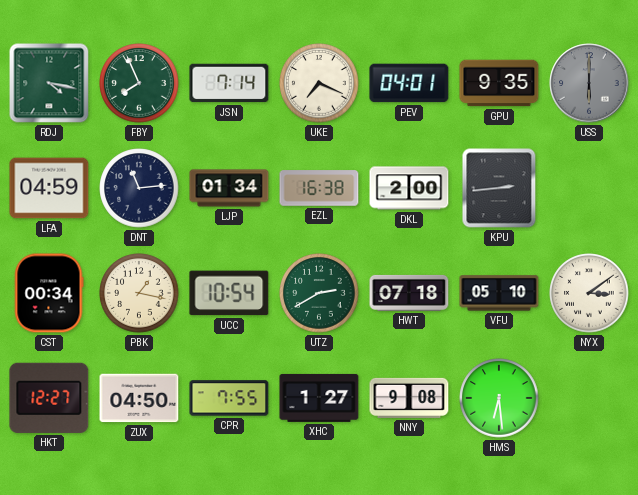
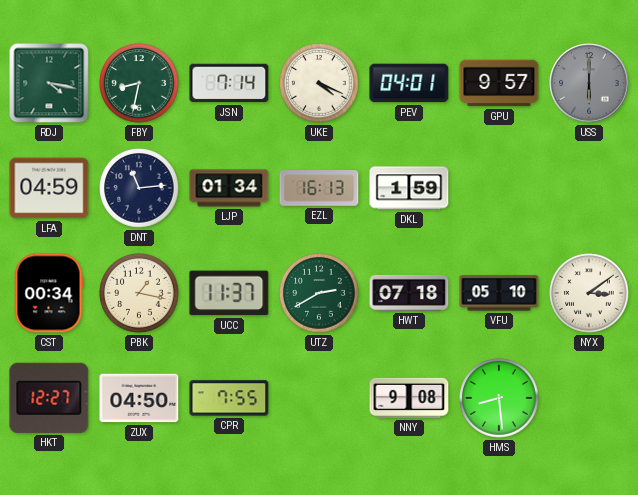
FBY: 7:56 -> 8:32 (139, 83)
UKE: 7:19 -> 4:19 (319, 83)
GPU: 9:35 -> 9:57 (499, 83)
EZL: 16:38 -> 16:13 (319, 188)
DKL: 2:00 -> 1:59 (409, 188)
KPU: 2:44 -> none (499, 188)
UCC: 10:54 -> 11:37 (229, 293)
XHC: 1:27 -> none (319, 398)
HMS: 6:29 -> 8:29 (499, 398)
